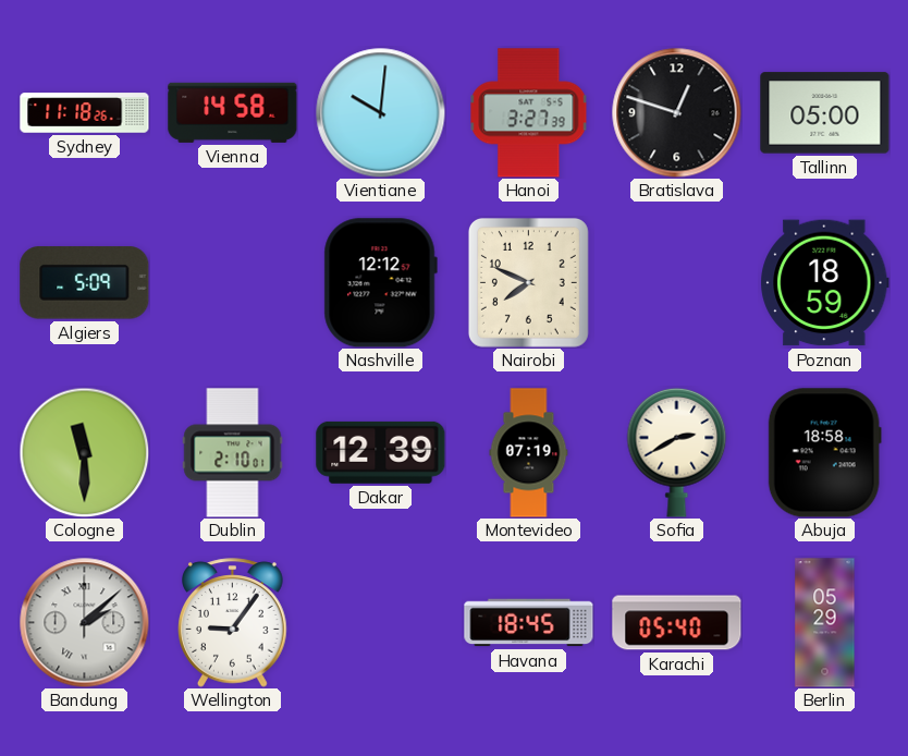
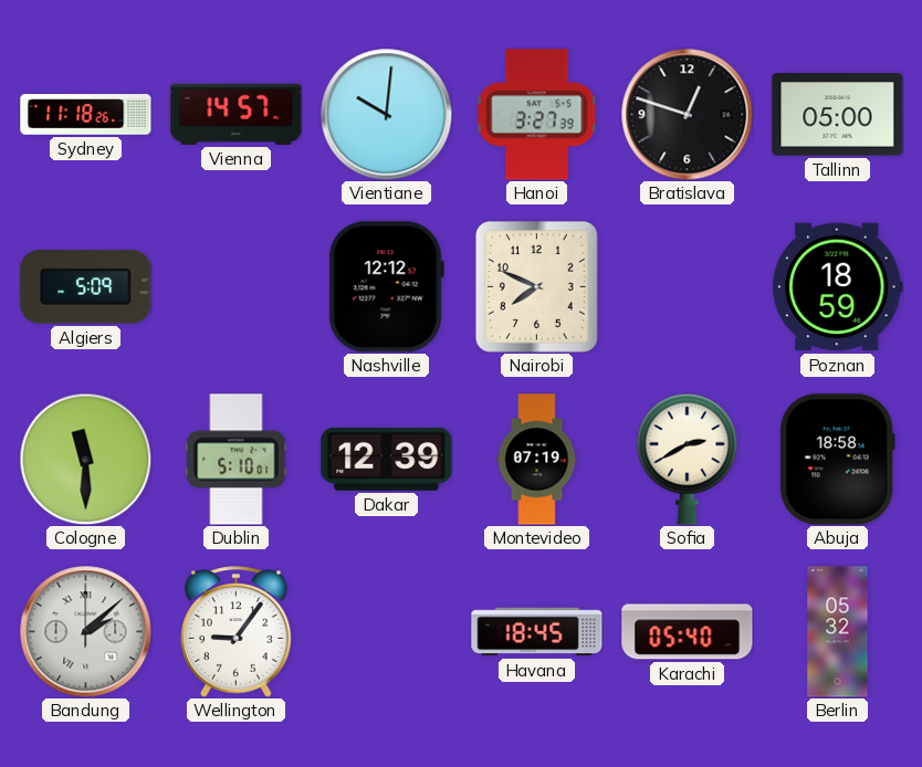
Vienna: 14:58 -> 14:57 (237, 114)
Dublin: 2:10 -> 5:10 (237, 460)
Berlin: 05:29 -> 05:32 (838, 632)
